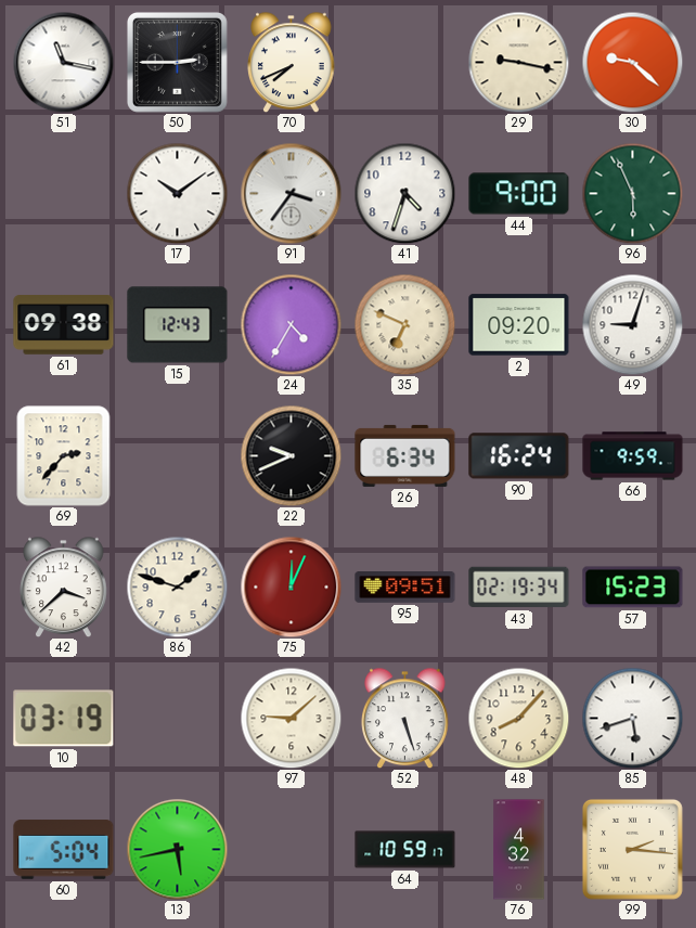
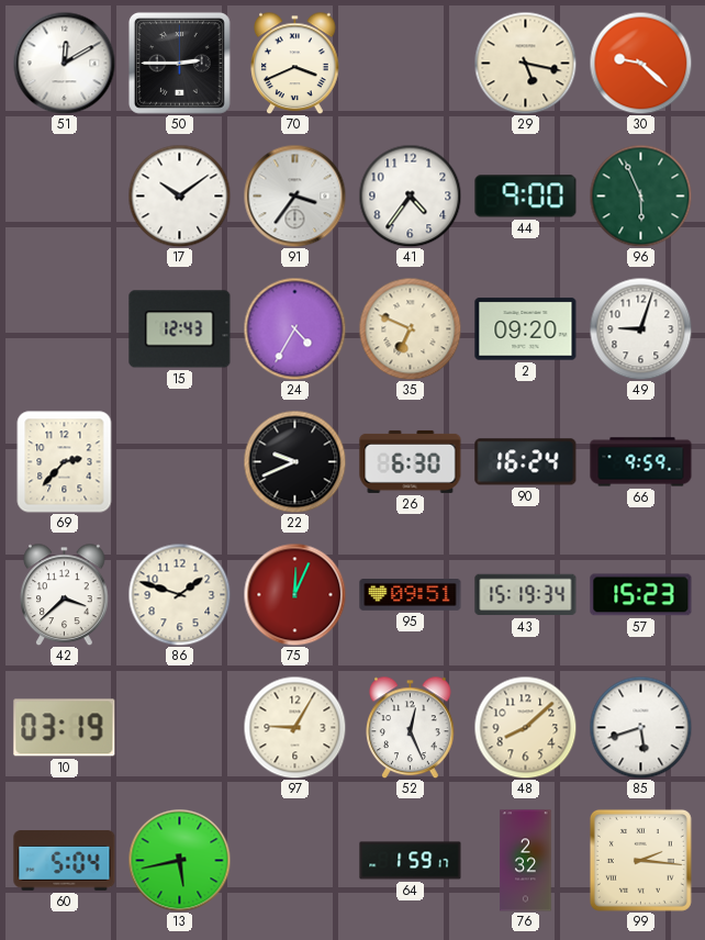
51: 11:17 -> 12:10 (64, 63)
70: 7:41 -> 3:41 (295, 63)
29: 9:17 -> 5:17 (525, 63)
41: 4:33 -> 4:36 (410, 195)
61: 09:38 -> none (64, 325)
26: 6:34 -> 6:30 (411, 461)
43: 02:19 -> 15:19 (526, 595)
97: 9:08 -> 9:05 (294, 727)
52: 5:27 -> 12:26 (411, 727)
48: 8:07 -> 8:08 (525, 727)
64: 10:59 -> 1:59 (411, 861)
76: 4:32 -> 2:32 (526, 861)
